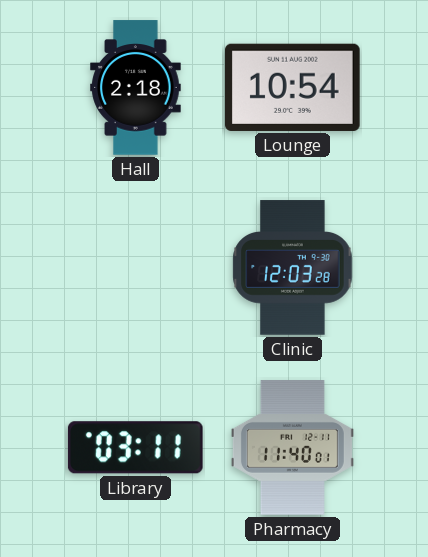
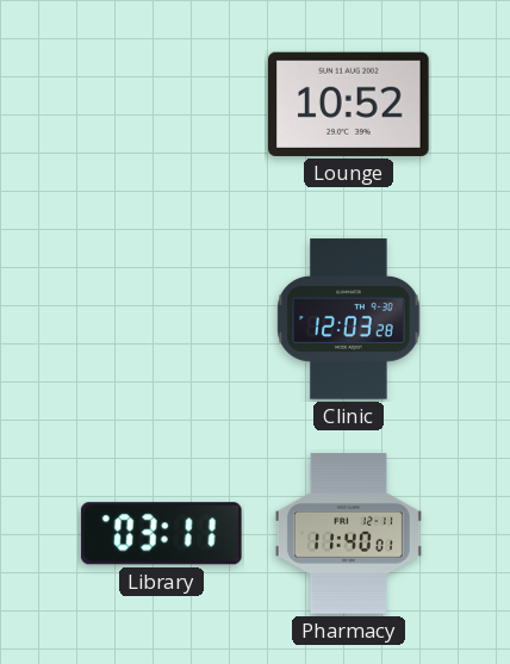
Hall: 2:18 -> none (136, 88)
Lounge: 10:54 -> 10:52 (349, 104)
